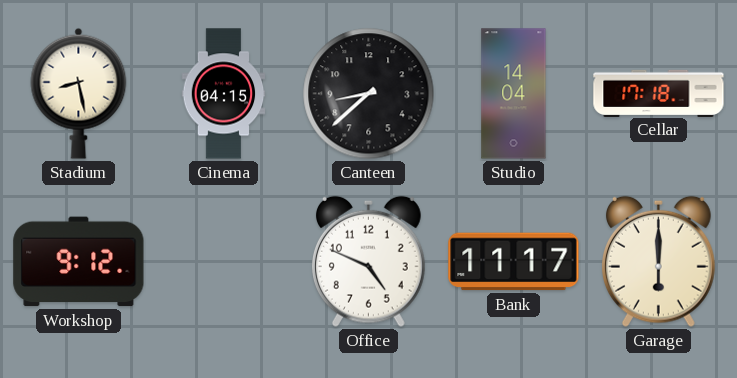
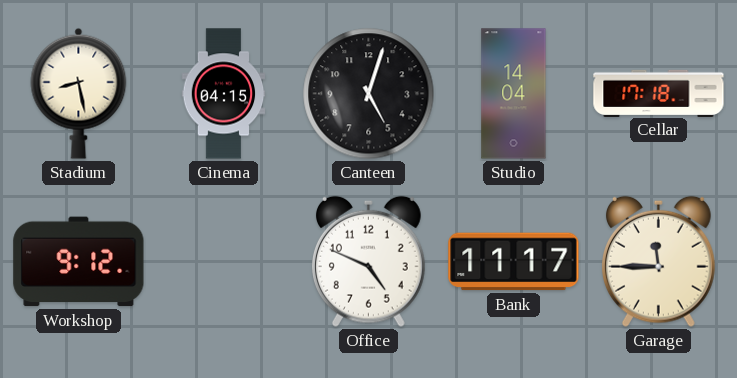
Canteen: 8:38 -> 5:03 (369, 94)
Garage: 6:00 -> 11:45 (658, 261)
